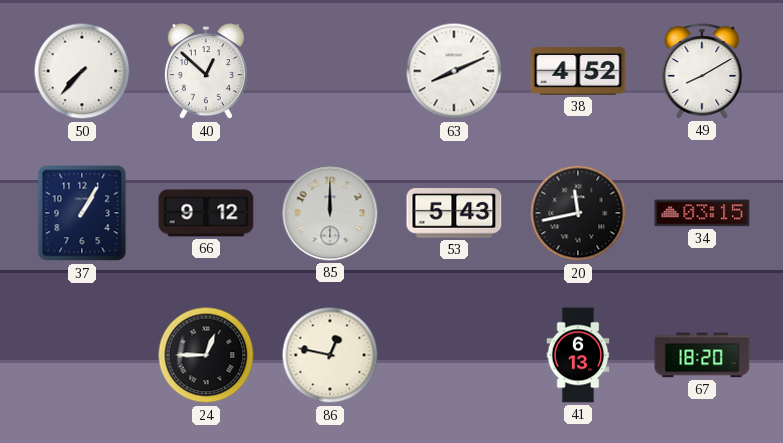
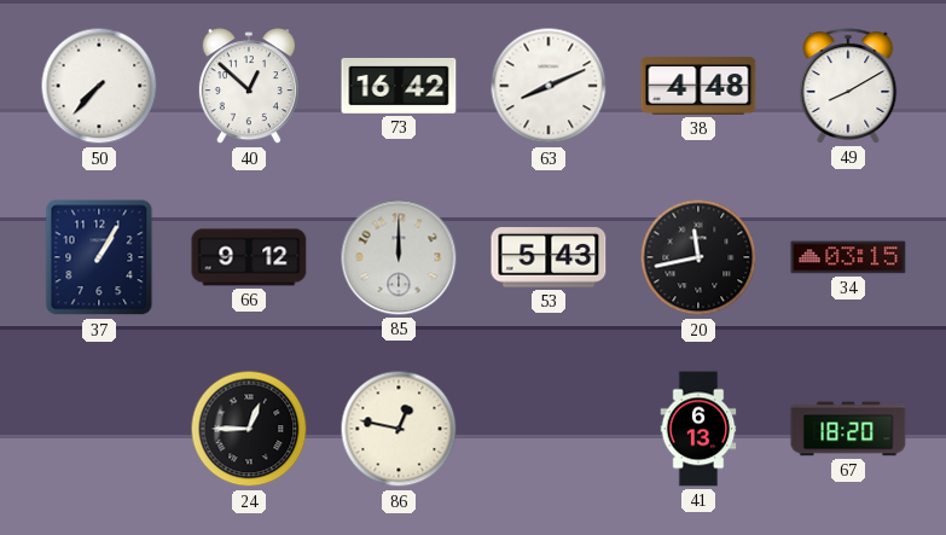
73: none -> 16:42 (399, 86)
38: 4:52 -> 4:48 (698, 86)
